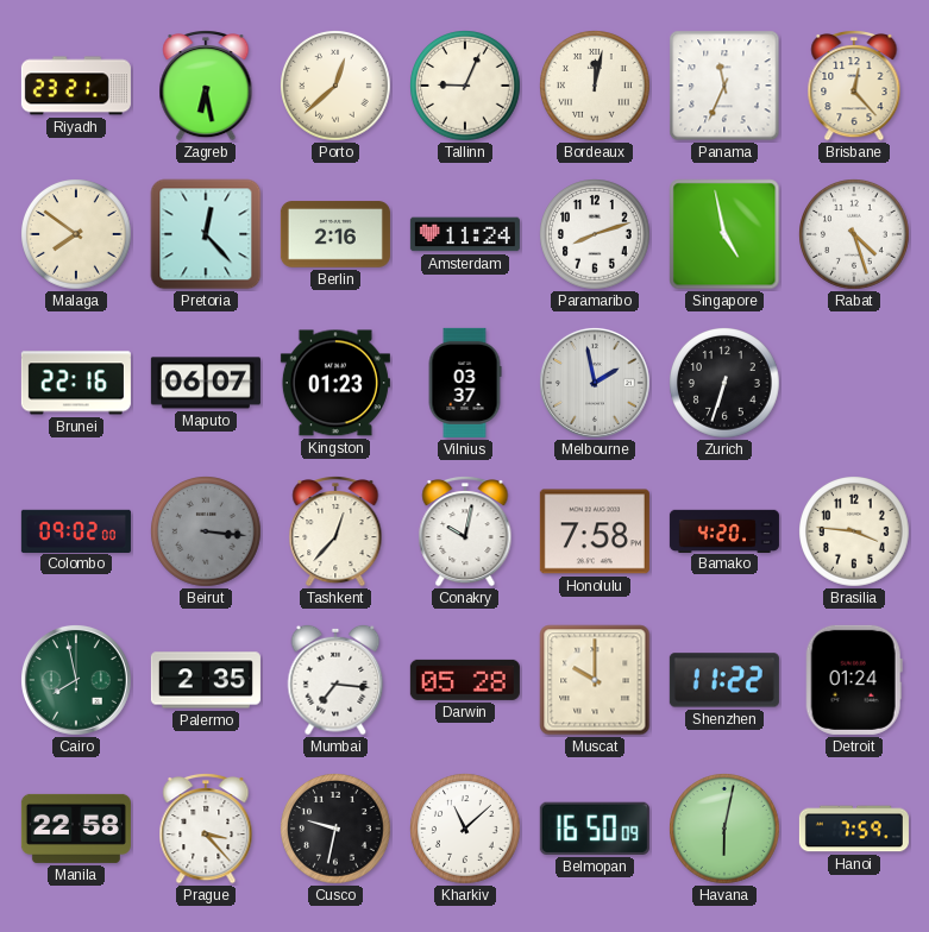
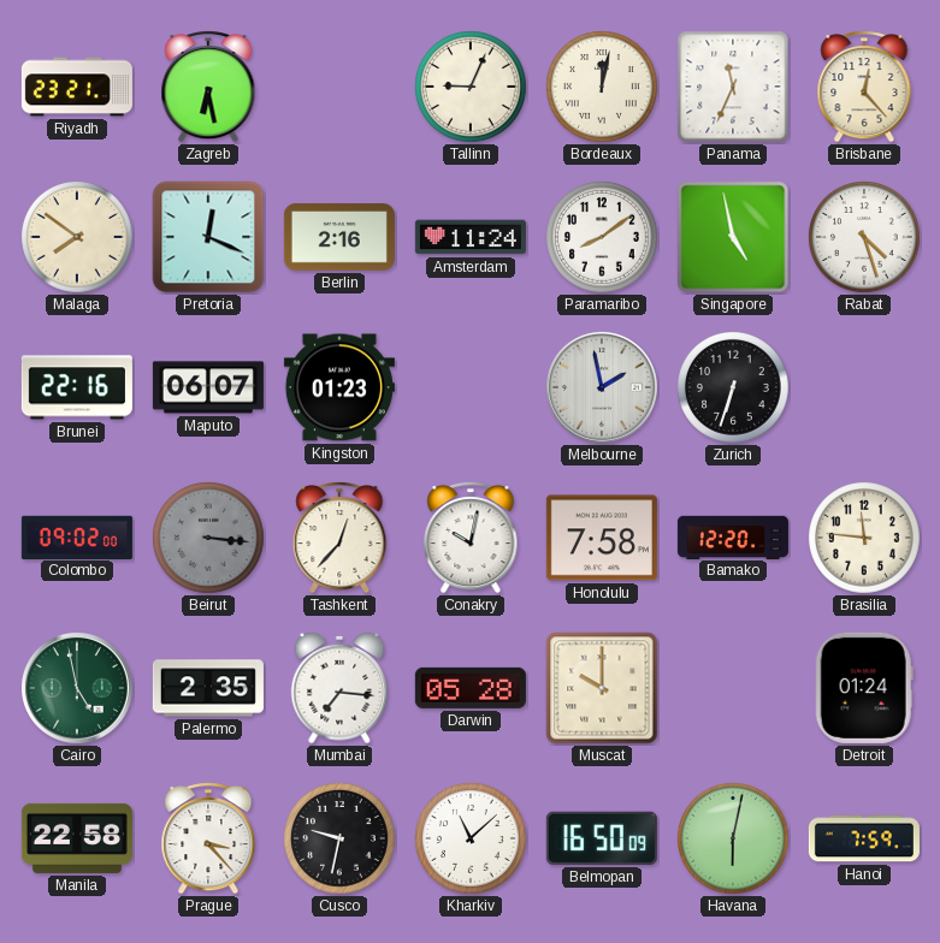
Porto: 12:38 -> none (337, 87)
Pretoria: 12:23 -> 12:19 (208, 237)
Paramaribo: 8:12 -> 8:09 (603, 238)
Vilnius: 03:37 -> none (465, 383)
Bamako: 4:20 -> 12:20 (733, 536)
Brasilia: 3:46 -> 11:46 (865, 539)
Cairo: 7:58 -> 4:58 (77, 688)
Shenzhen: 11:22 -> none (724, 680)
